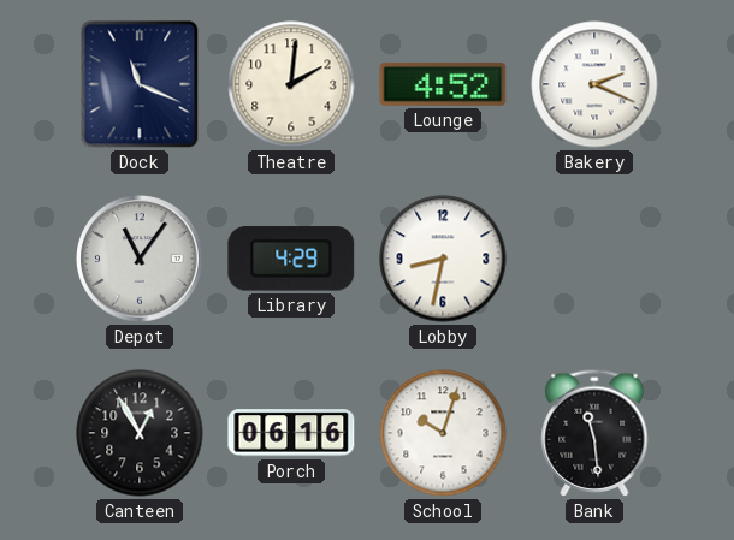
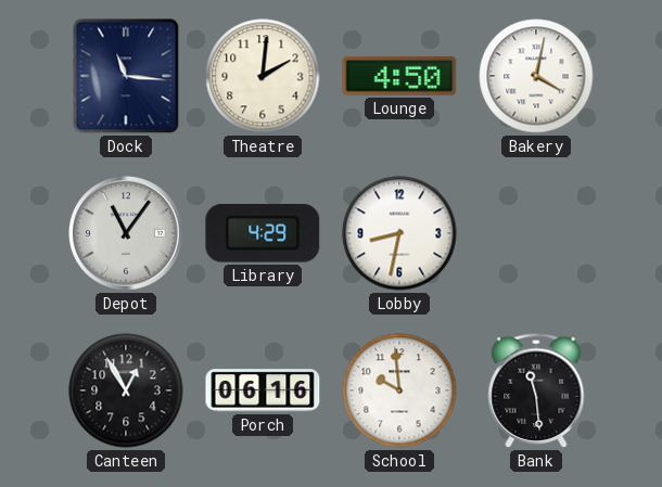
Dock: 11:19 -> 11:16 (126, 76)
Lounge: 4:52 -> 4:50 (399, 76)
Bakery: 2:19 -> 4:02 (536, 76)
School: 10:03 -> 9:59 (399, 390)
